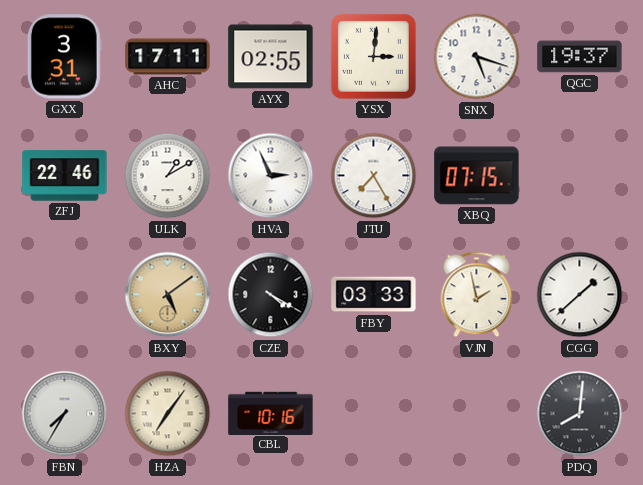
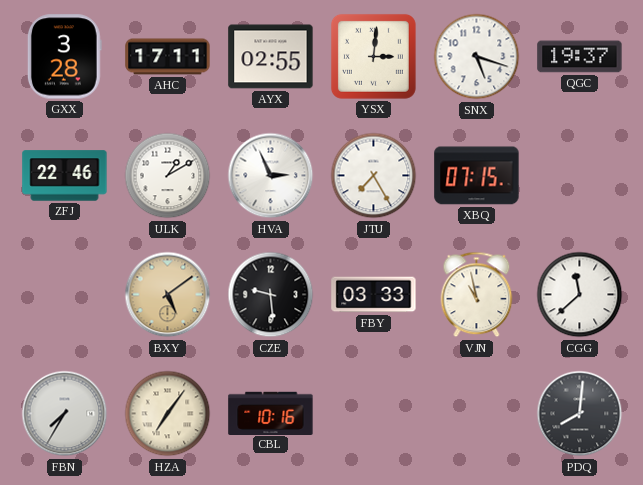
GXX: 3:31 -> 3:28 (64, 57)
CZE: 4:20 -> 9:29 (271, 295)
VJN: 1:58 -> 10:58 (477, 295)
CGG: 1:38 -> 11:38 (580, 295)
